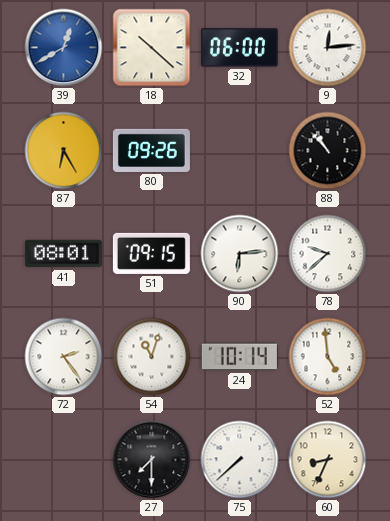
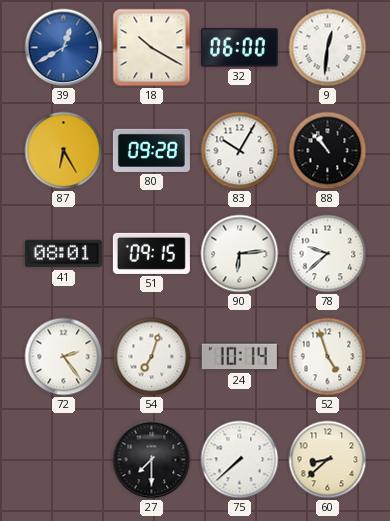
18: 10:22 -> 10:20 (152, 48)
9: 12:14 -> 12:31 (328, 48)
80: 09:26 -> 09:28 (151, 150)
83: none -> 10:05 (240, 151)
54: 11:03 -> 7:03 (152, 357)
52: 4:59 -> 4:57 (328, 357)
60: 8:34 -> 8:38 (328, 460)
